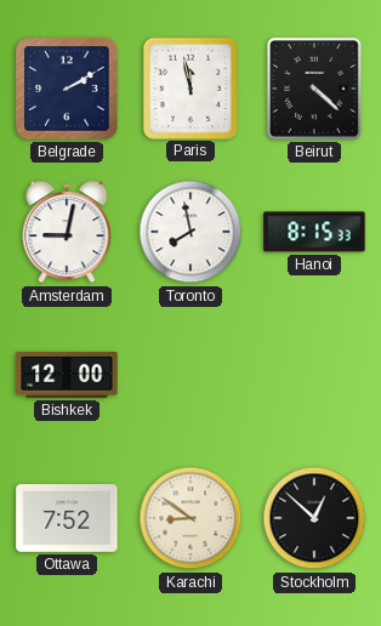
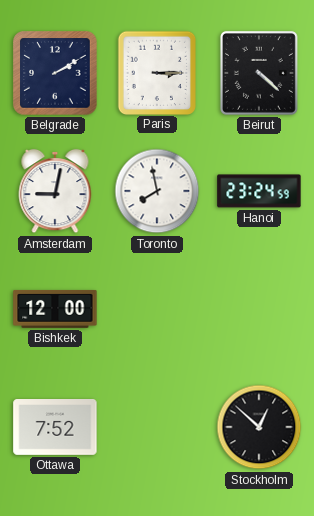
Paris: 11:58 -> 3:15 (156, 72)
Hanoi: 8:15 -> 23:24 (259, 191)
Karachi: 8:51 -> none (190, 518)
